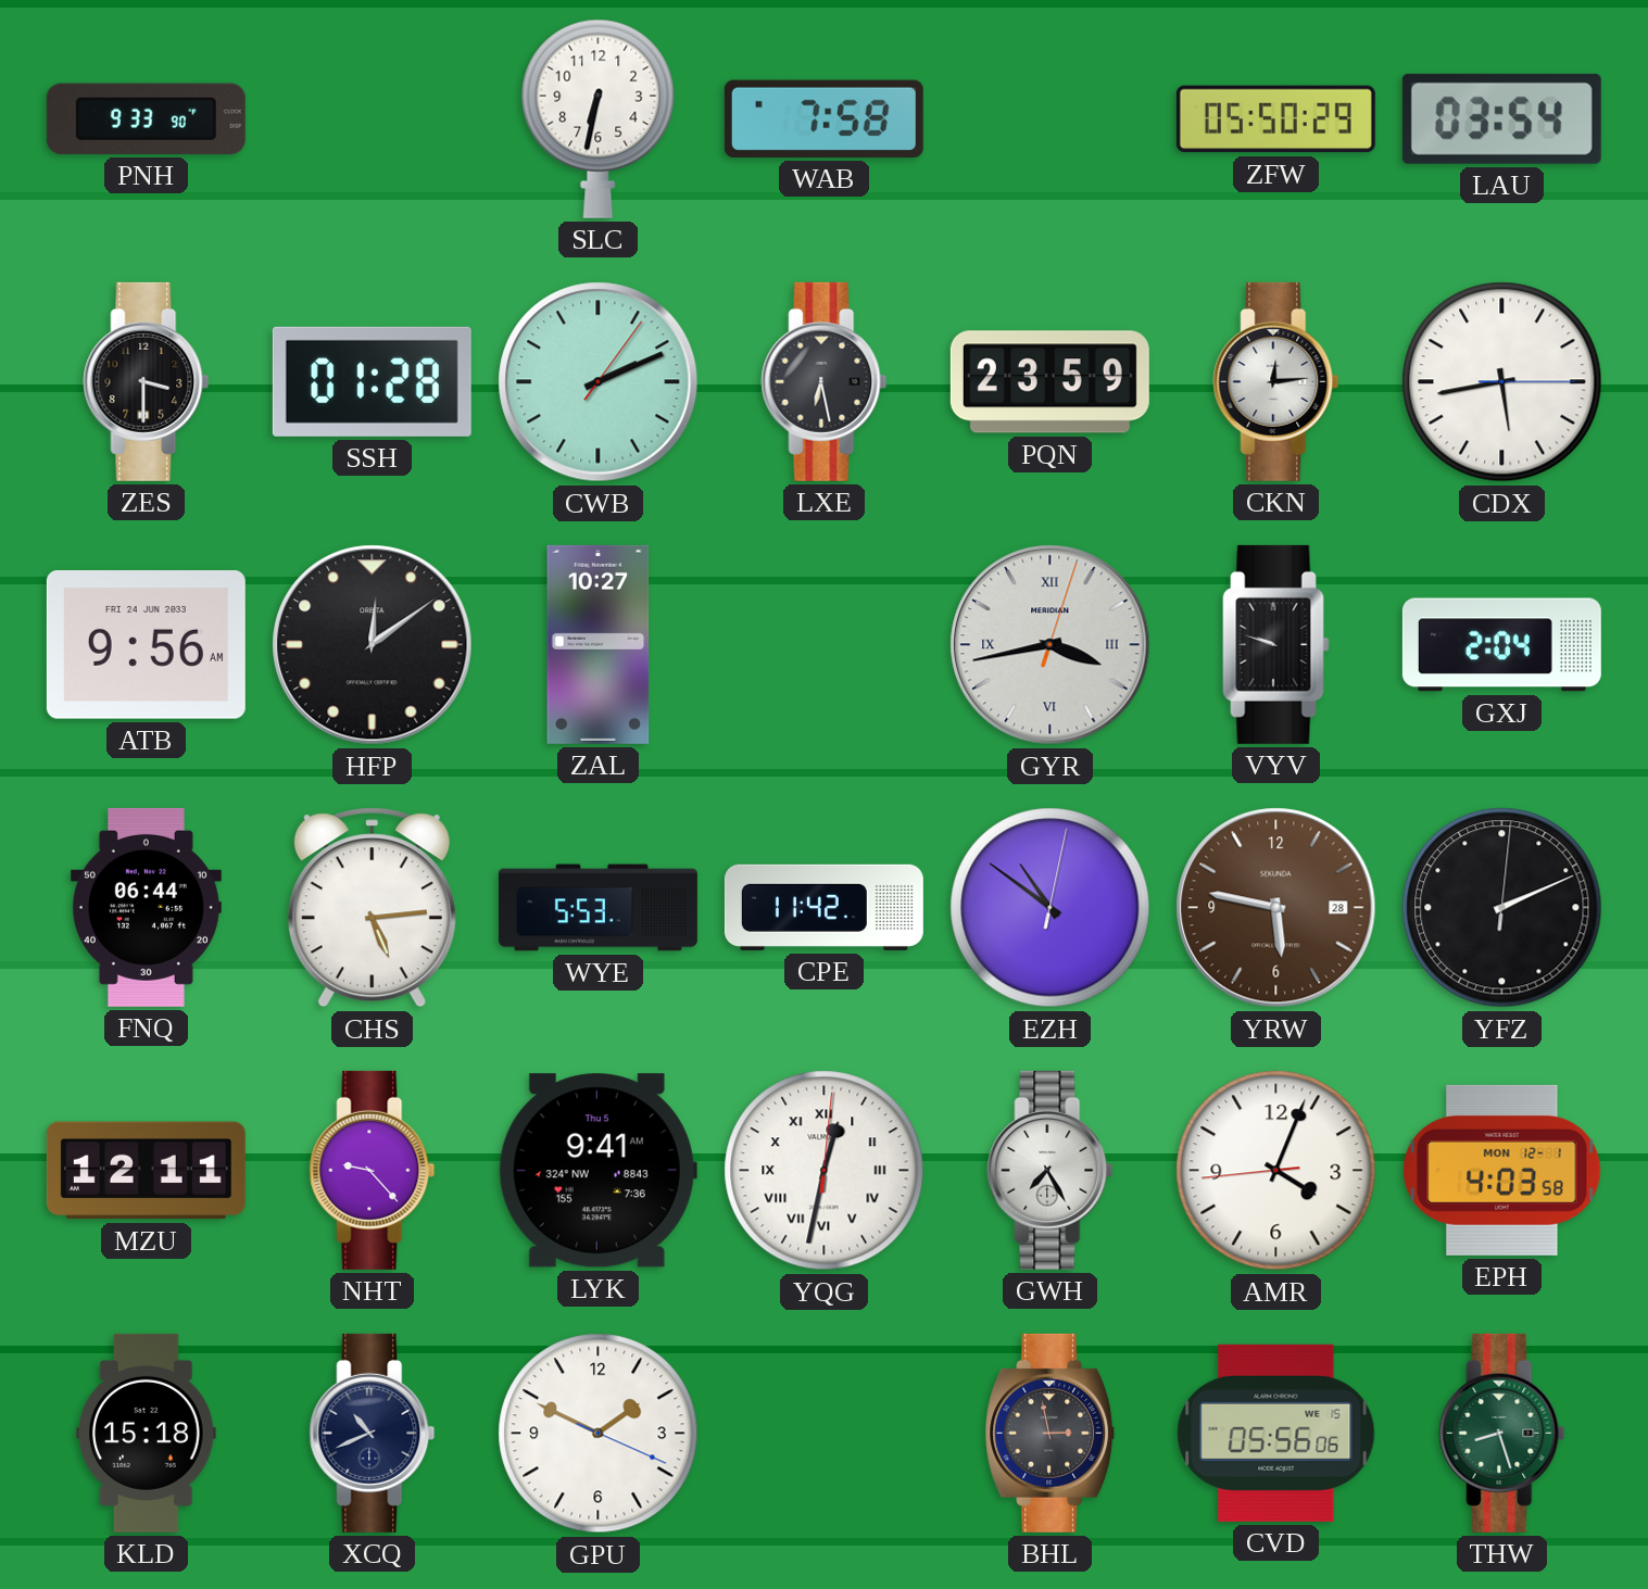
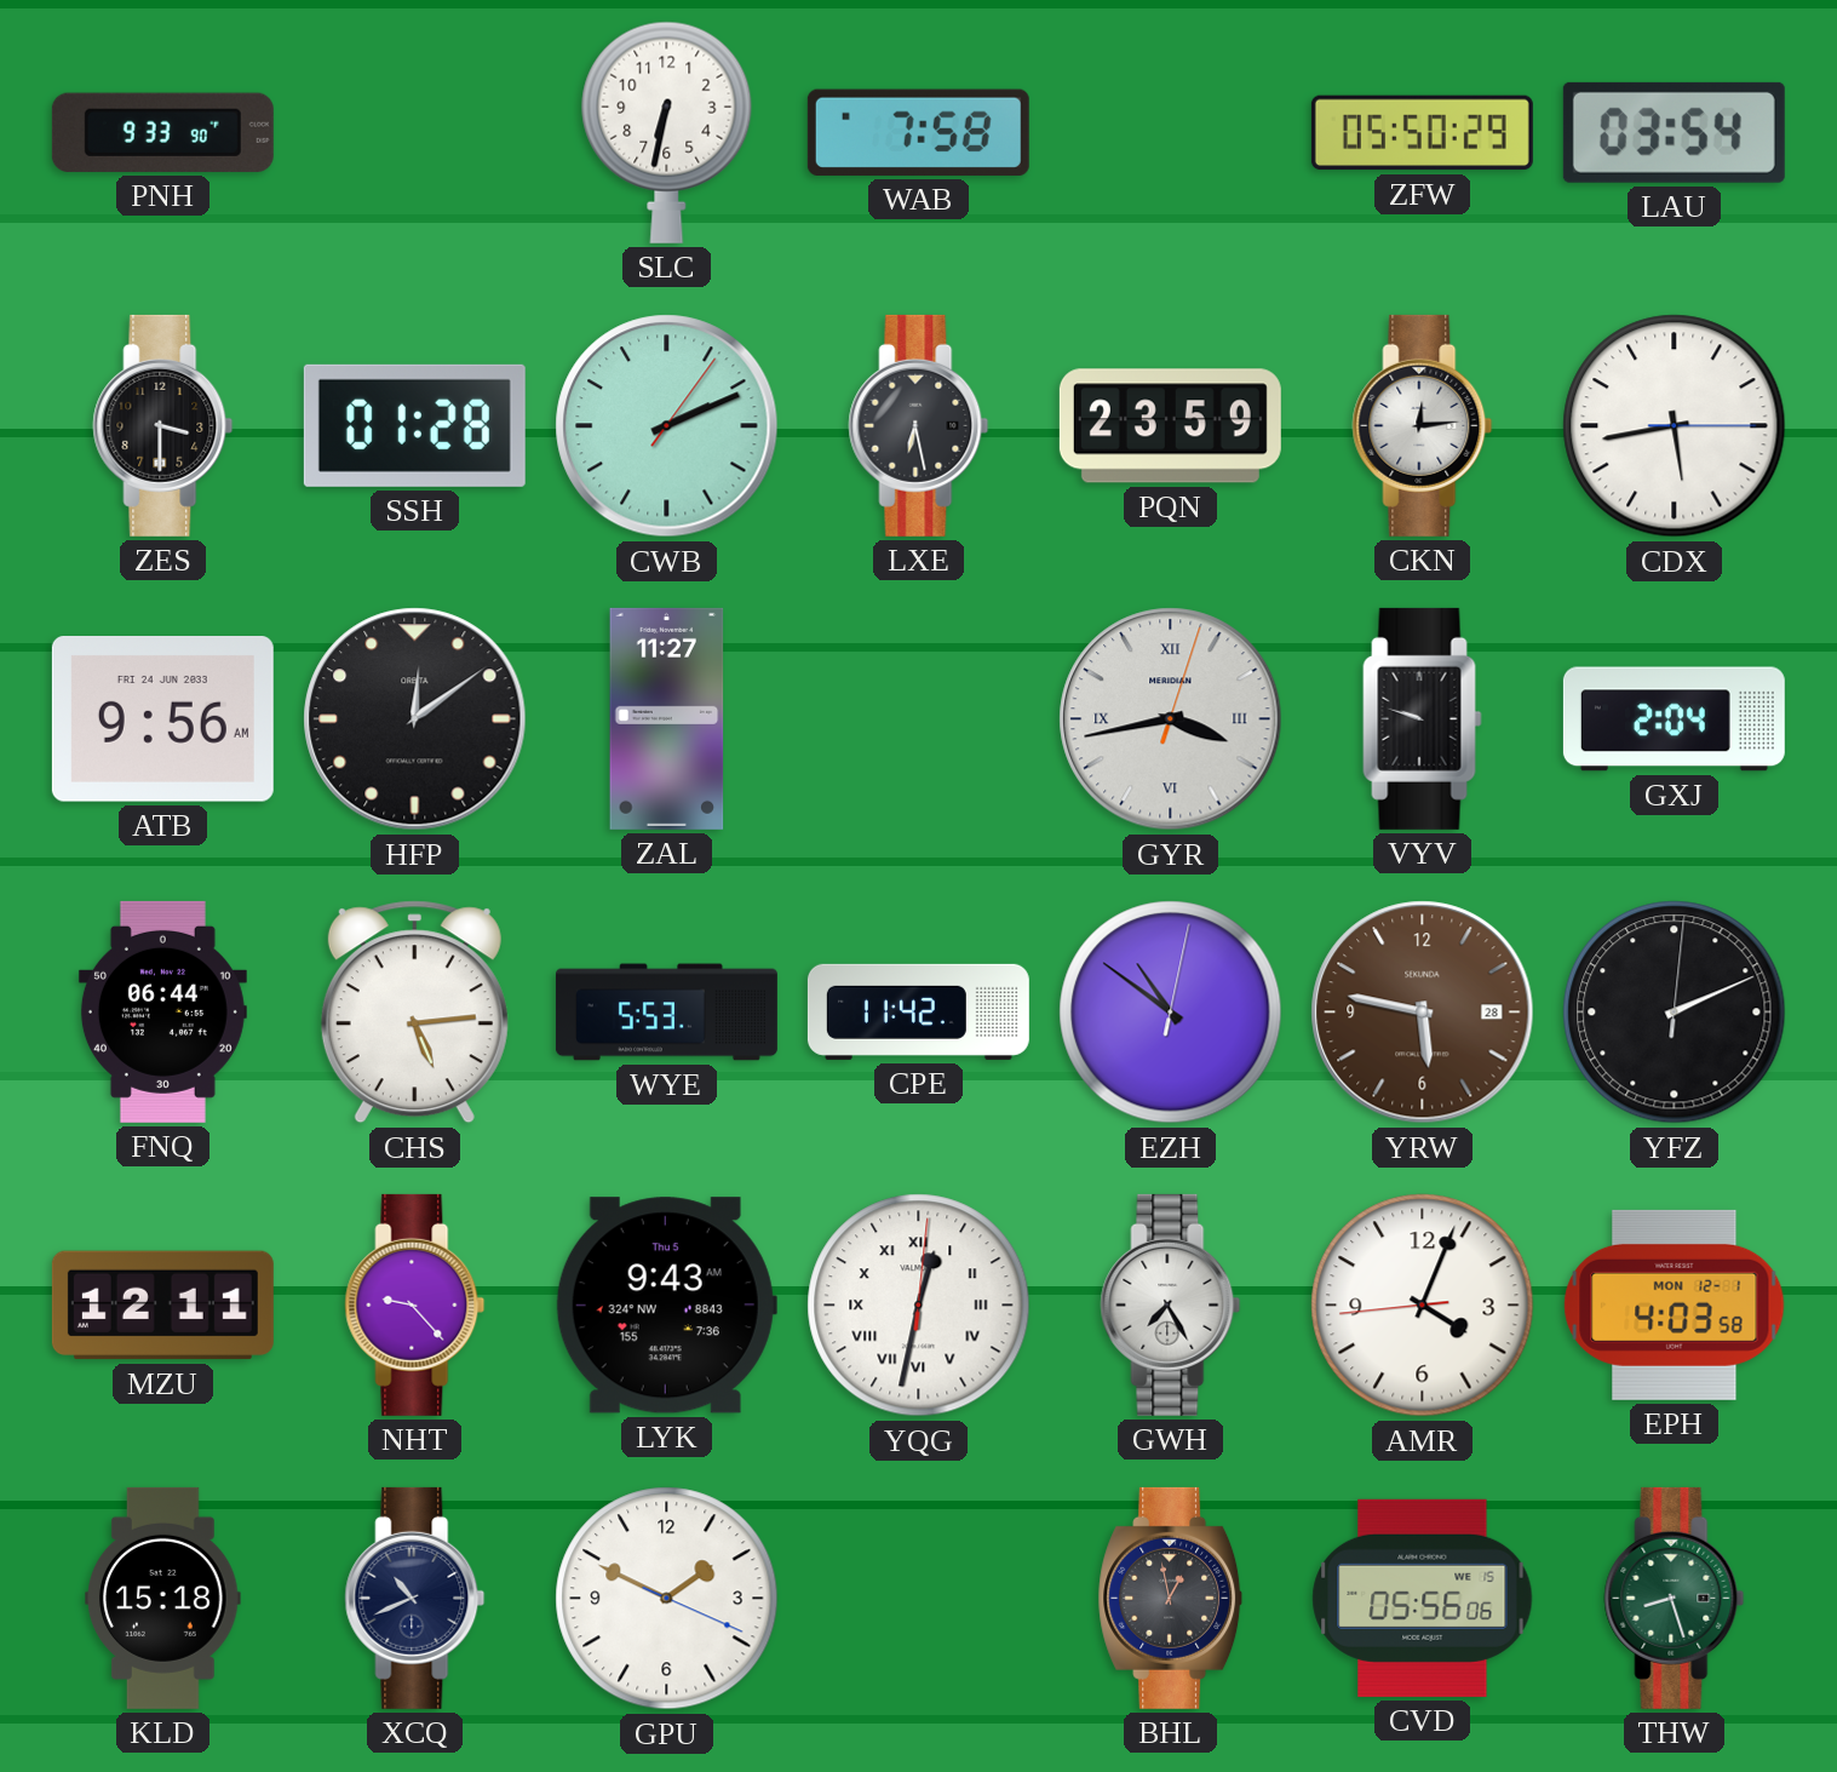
ZAL: 10:27 -> 11:27 (667, 718)
LYK: 9:41 -> 9:43 (666, 1306)
BHL: 2:58 -> 12:58 (1171, 1598)
